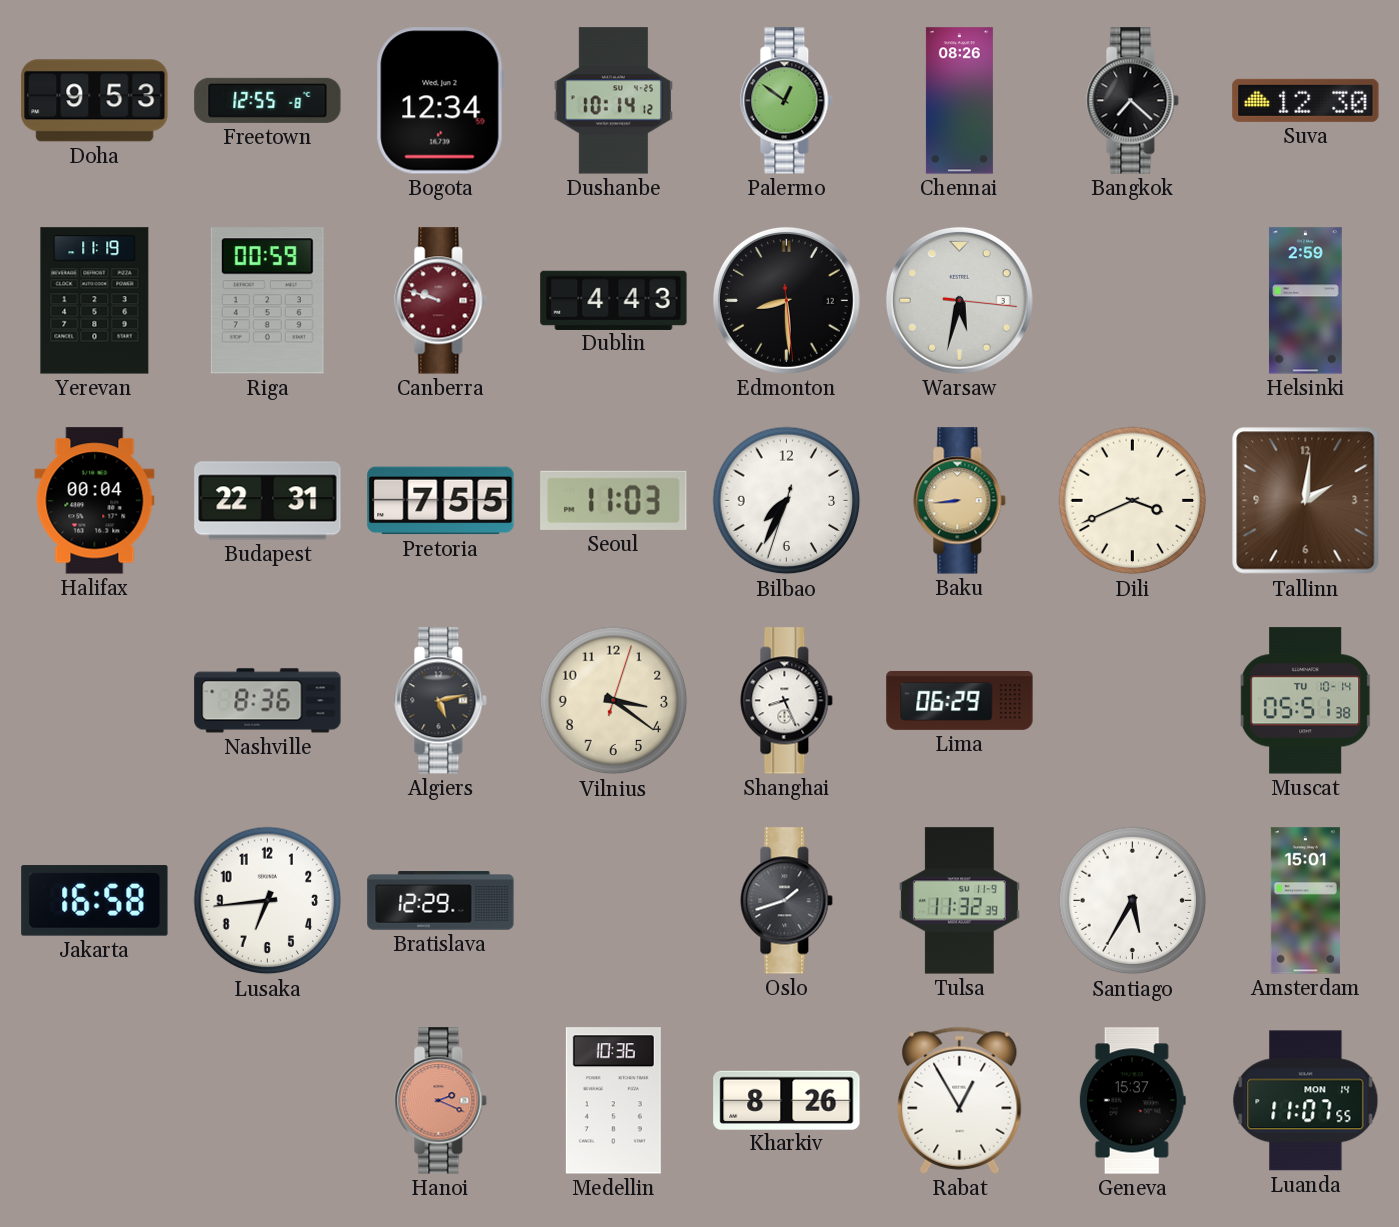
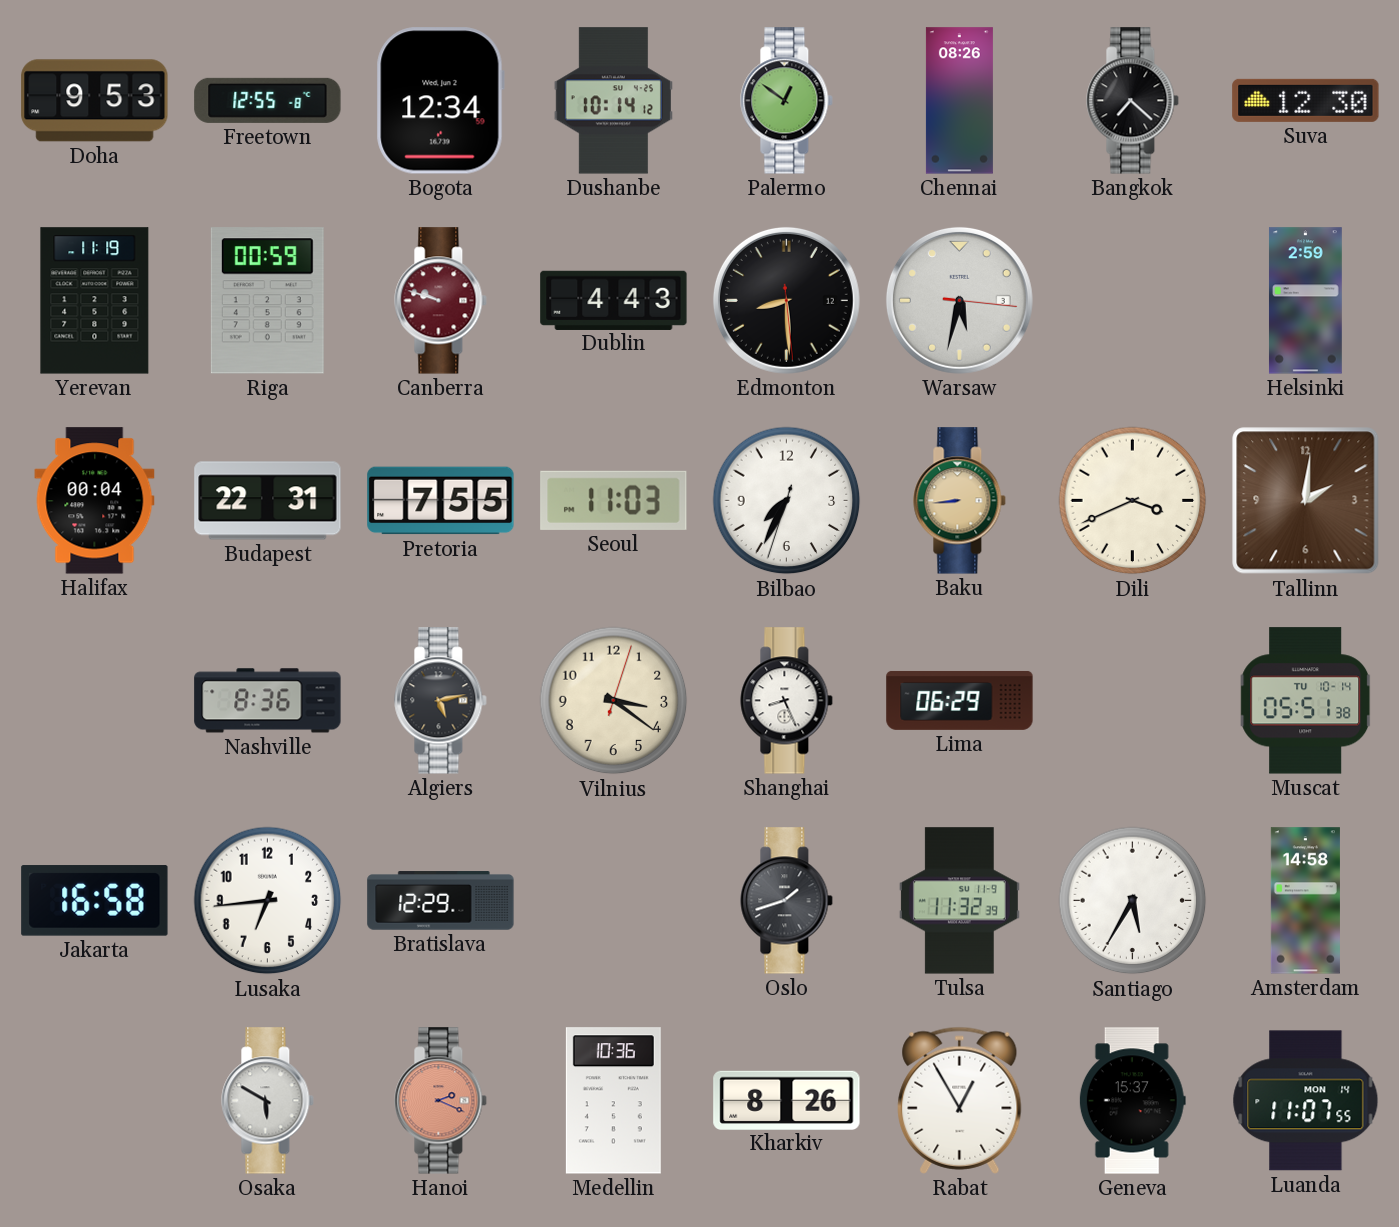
Amsterdam: 15:01 -> 14:58 (1305, 901)
Osaka: none -> 5:50 (268, 1101)
